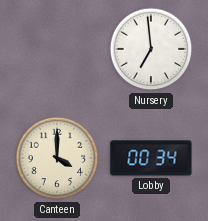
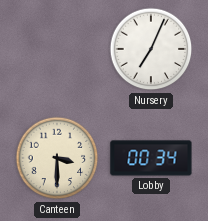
Nursery: 6:59 -> 7:04 (151, 49)
Canteen: 4:00 -> 3:30 (57, 158)
